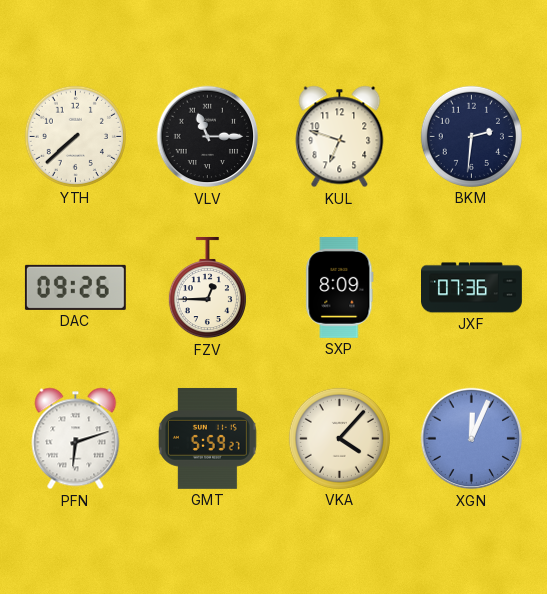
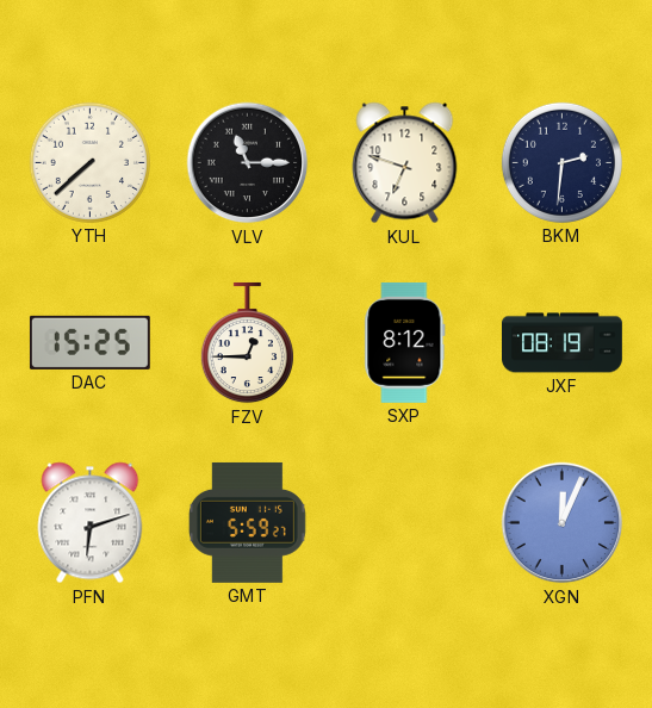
DAC: 09:26 -> 15:25 (89, 342)
SXP: 8:09 -> 8:12 (405, 342)
JXF: 07:36 -> 08:19 (563, 343)
VKA: 4:07 -> none (339, 438)
